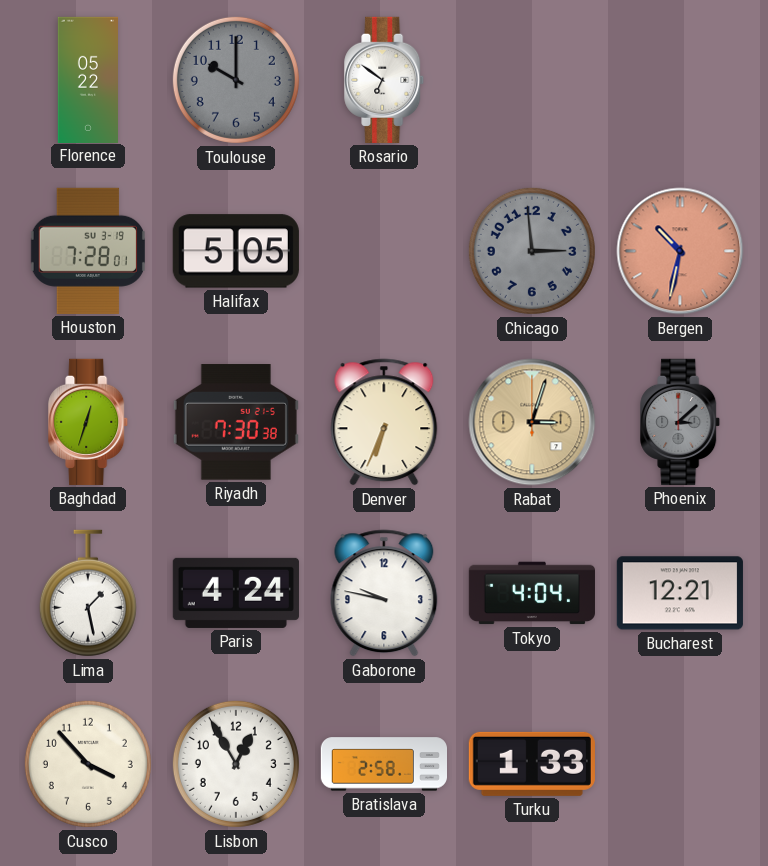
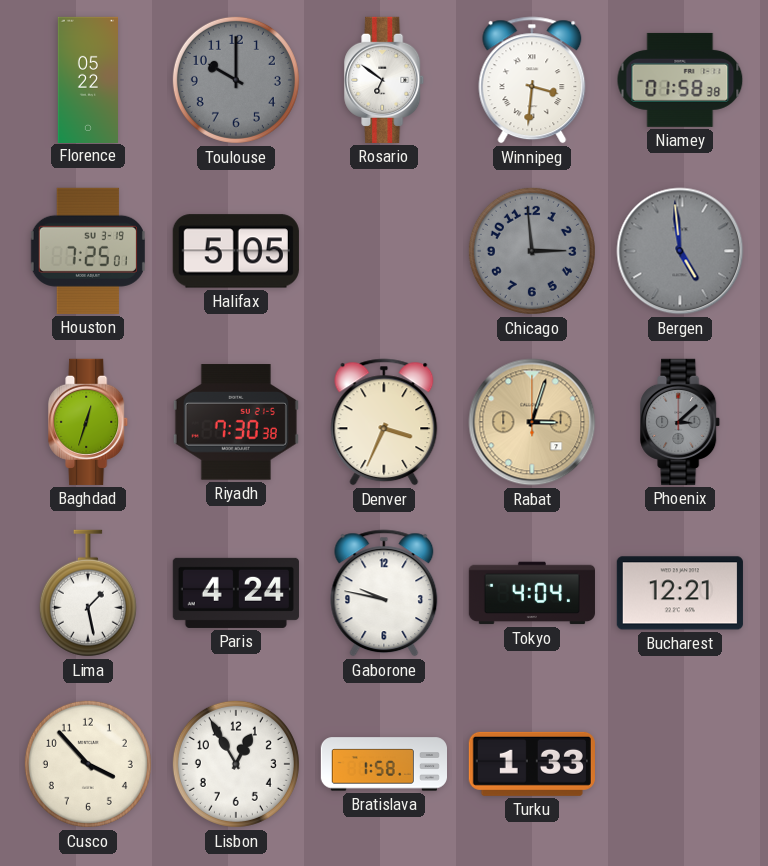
Winnipeg: none -> 3:31 (532, 80)
Niamey: none -> 01:58 (680, 80)
Houston: 7:28 -> 7:25 (88, 251)
Bergen: 10:32 -> 4:59 (680, 251)
Bergen dial: salmon -> grey (680, 251)
Denver: 6:34 -> 3:34 (384, 422)
Bratislava: 2:58 -> 1:58 (383, 764)
